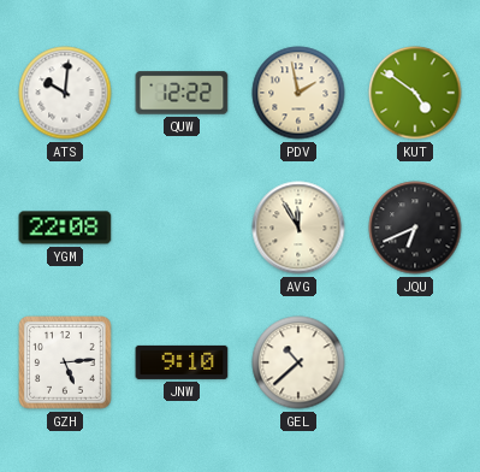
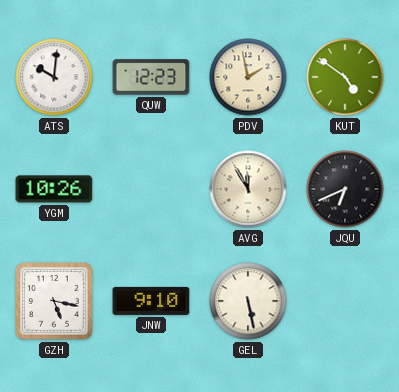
QUW: 12:22 -> 12:23 (151, 77)
YGM: 22:08 -> 10:26 (54, 189)
GZH: 5:14 -> 5:17 (54, 301)
GEL: 10:38 -> 5:28 (248, 301)
